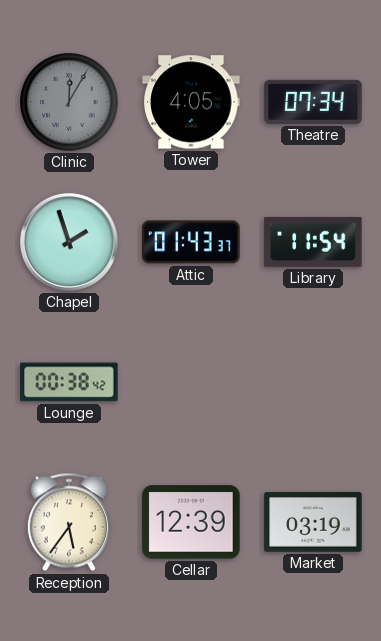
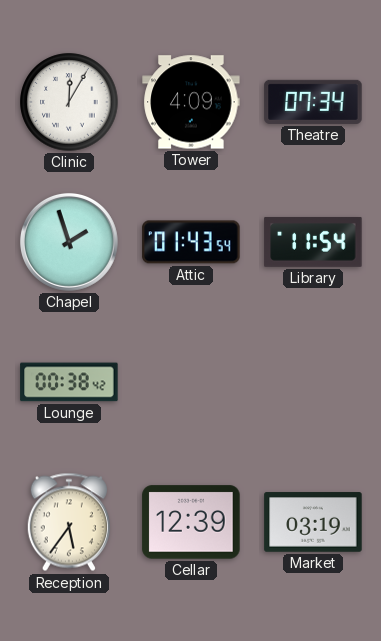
Clinic dial: grey -> white (69, 102)
Tower: 4:05 -> 4:09 (191, 102)
Attic: 01:43:37 -> 01:43:54 (191, 242)
